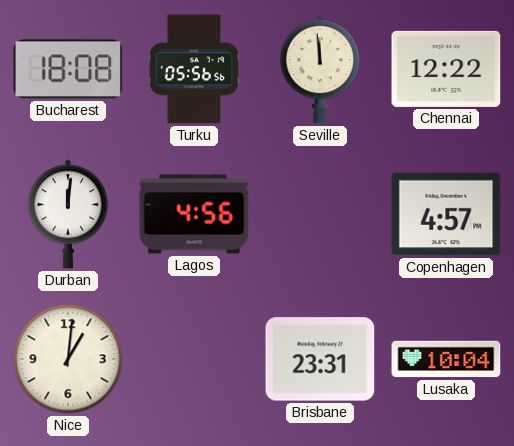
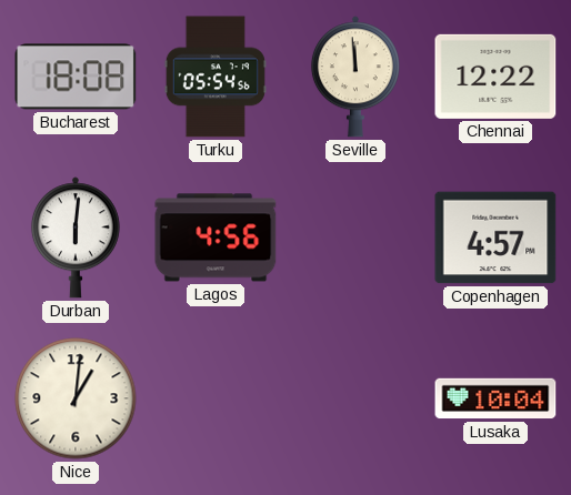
Turku: 05:56 -> 05:54 (216, 77)
Durban: 12:01 -> 6:01 (76, 238)
Brisbane: 23:31 -> none (320, 359)
